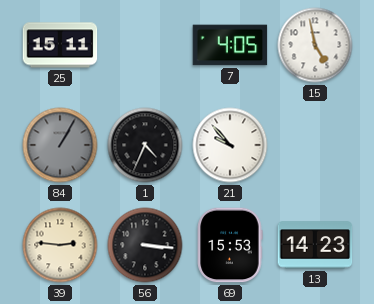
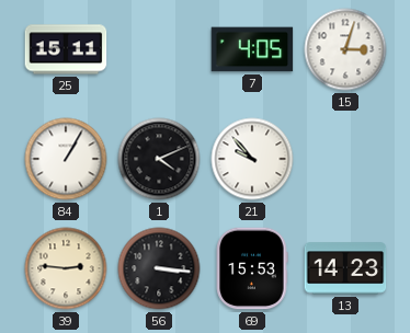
15: 4:58 -> 3:03 (345, 49)
84 dial: grey -> white (66, 159)
1: 4:34 -> 4:11 (159, 159)
